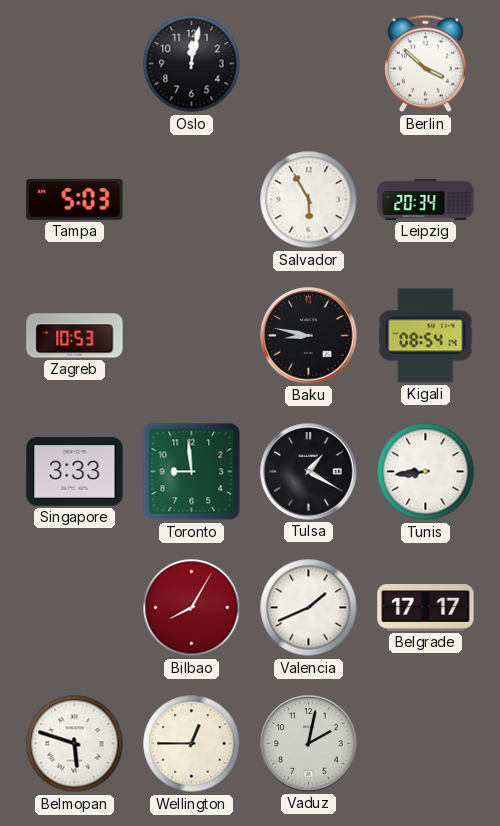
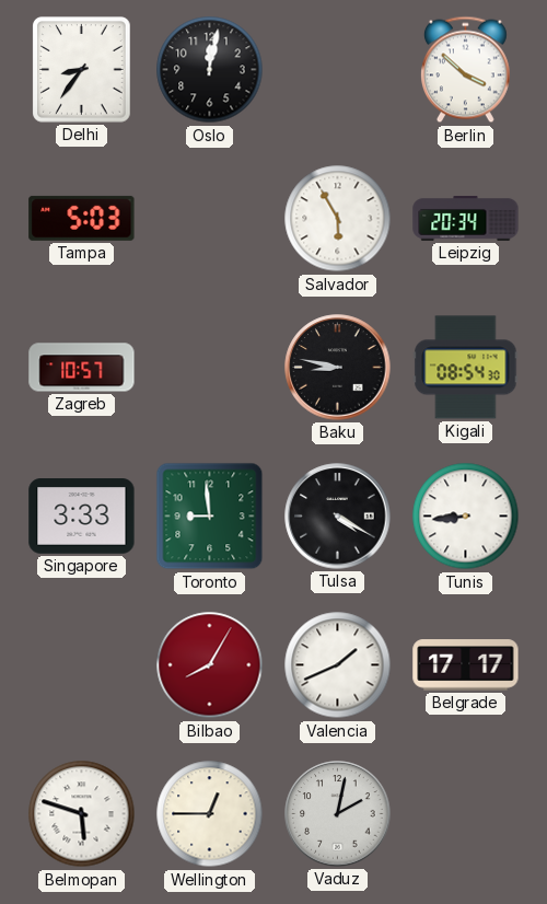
Delhi: none -> 8:36 (82, 70)
Zagreb: 10:53 -> 10:57 (82, 368)
Kigali: 08:54:14 -> 08:54:30 (466, 368)
Tulsa: 1:20 -> 4:20 (338, 517)
